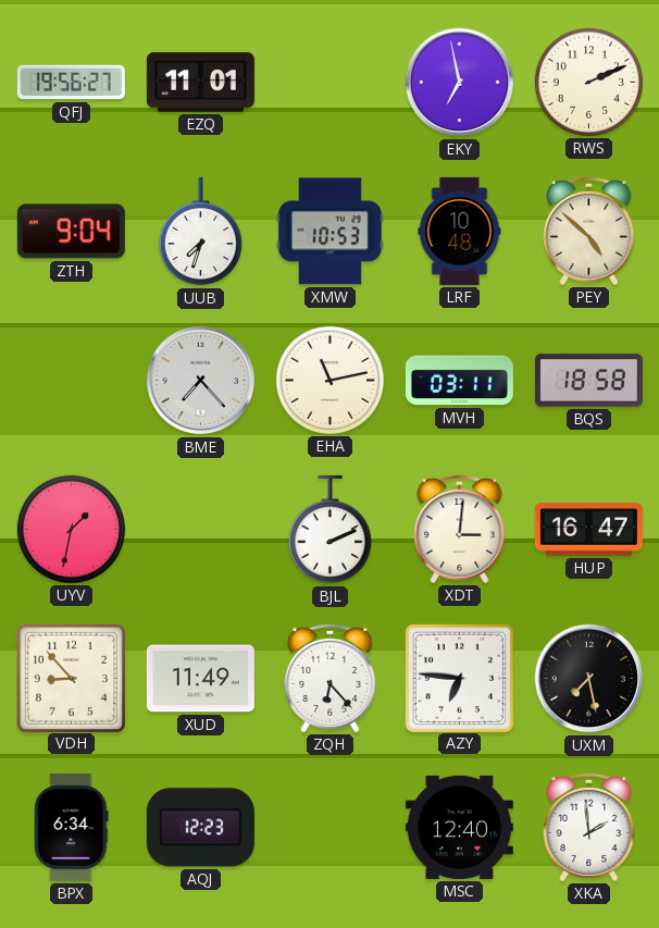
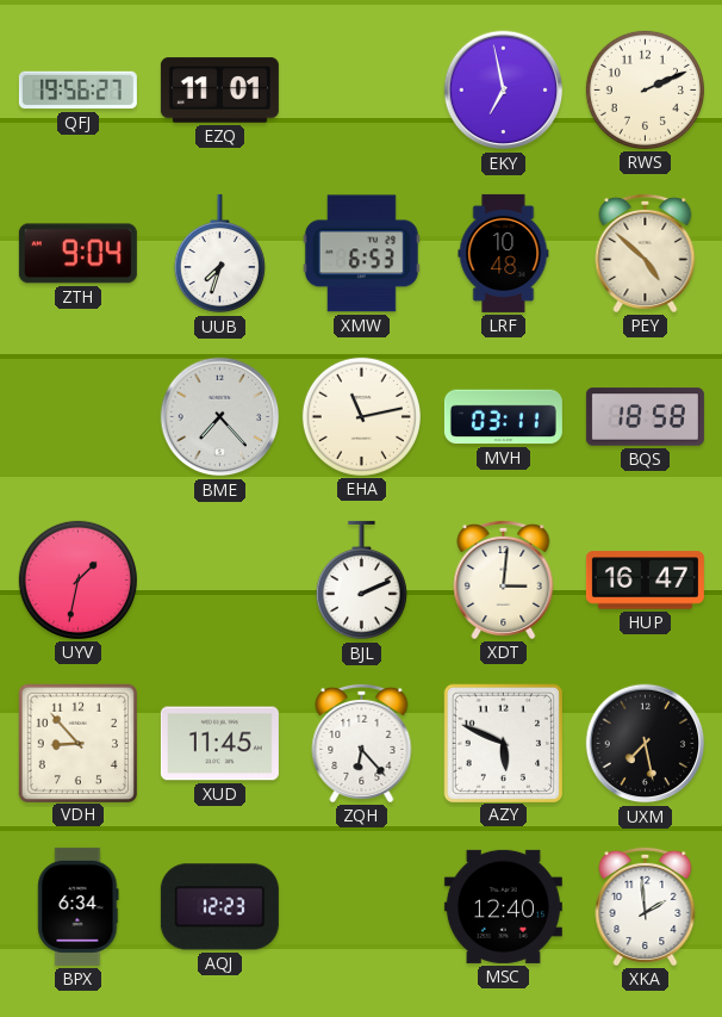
XMW: 10:53 -> 6:53 (361, 254)
XUD: 11:49 -> 11:45 (219, 744)
AZY: 6:46 -> 5:49 (503, 743)
